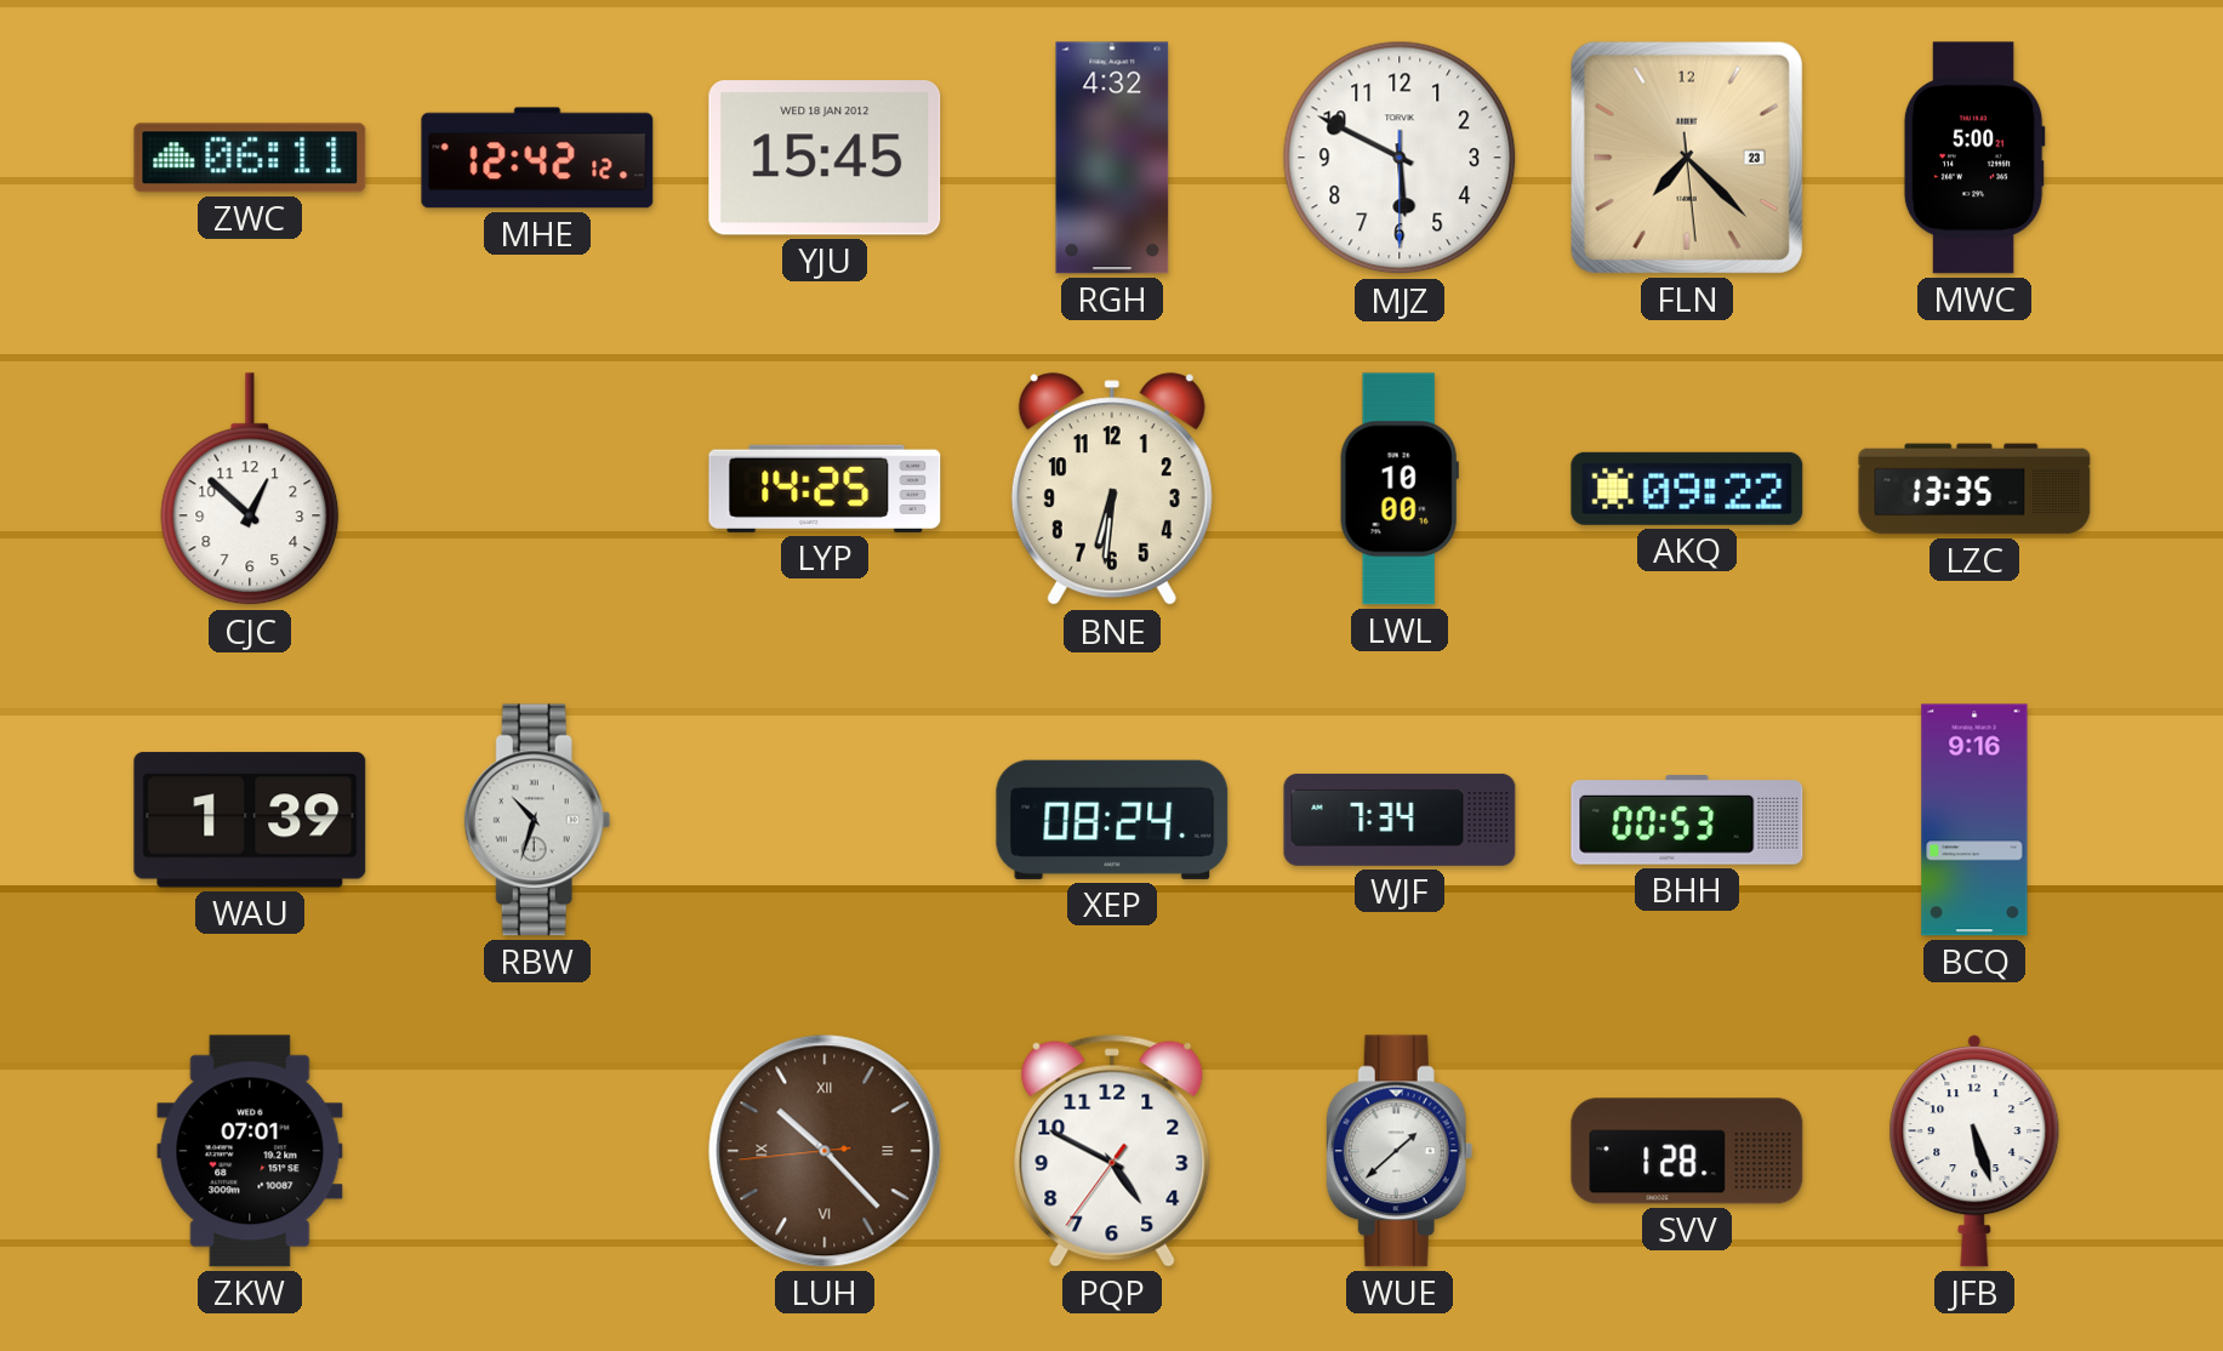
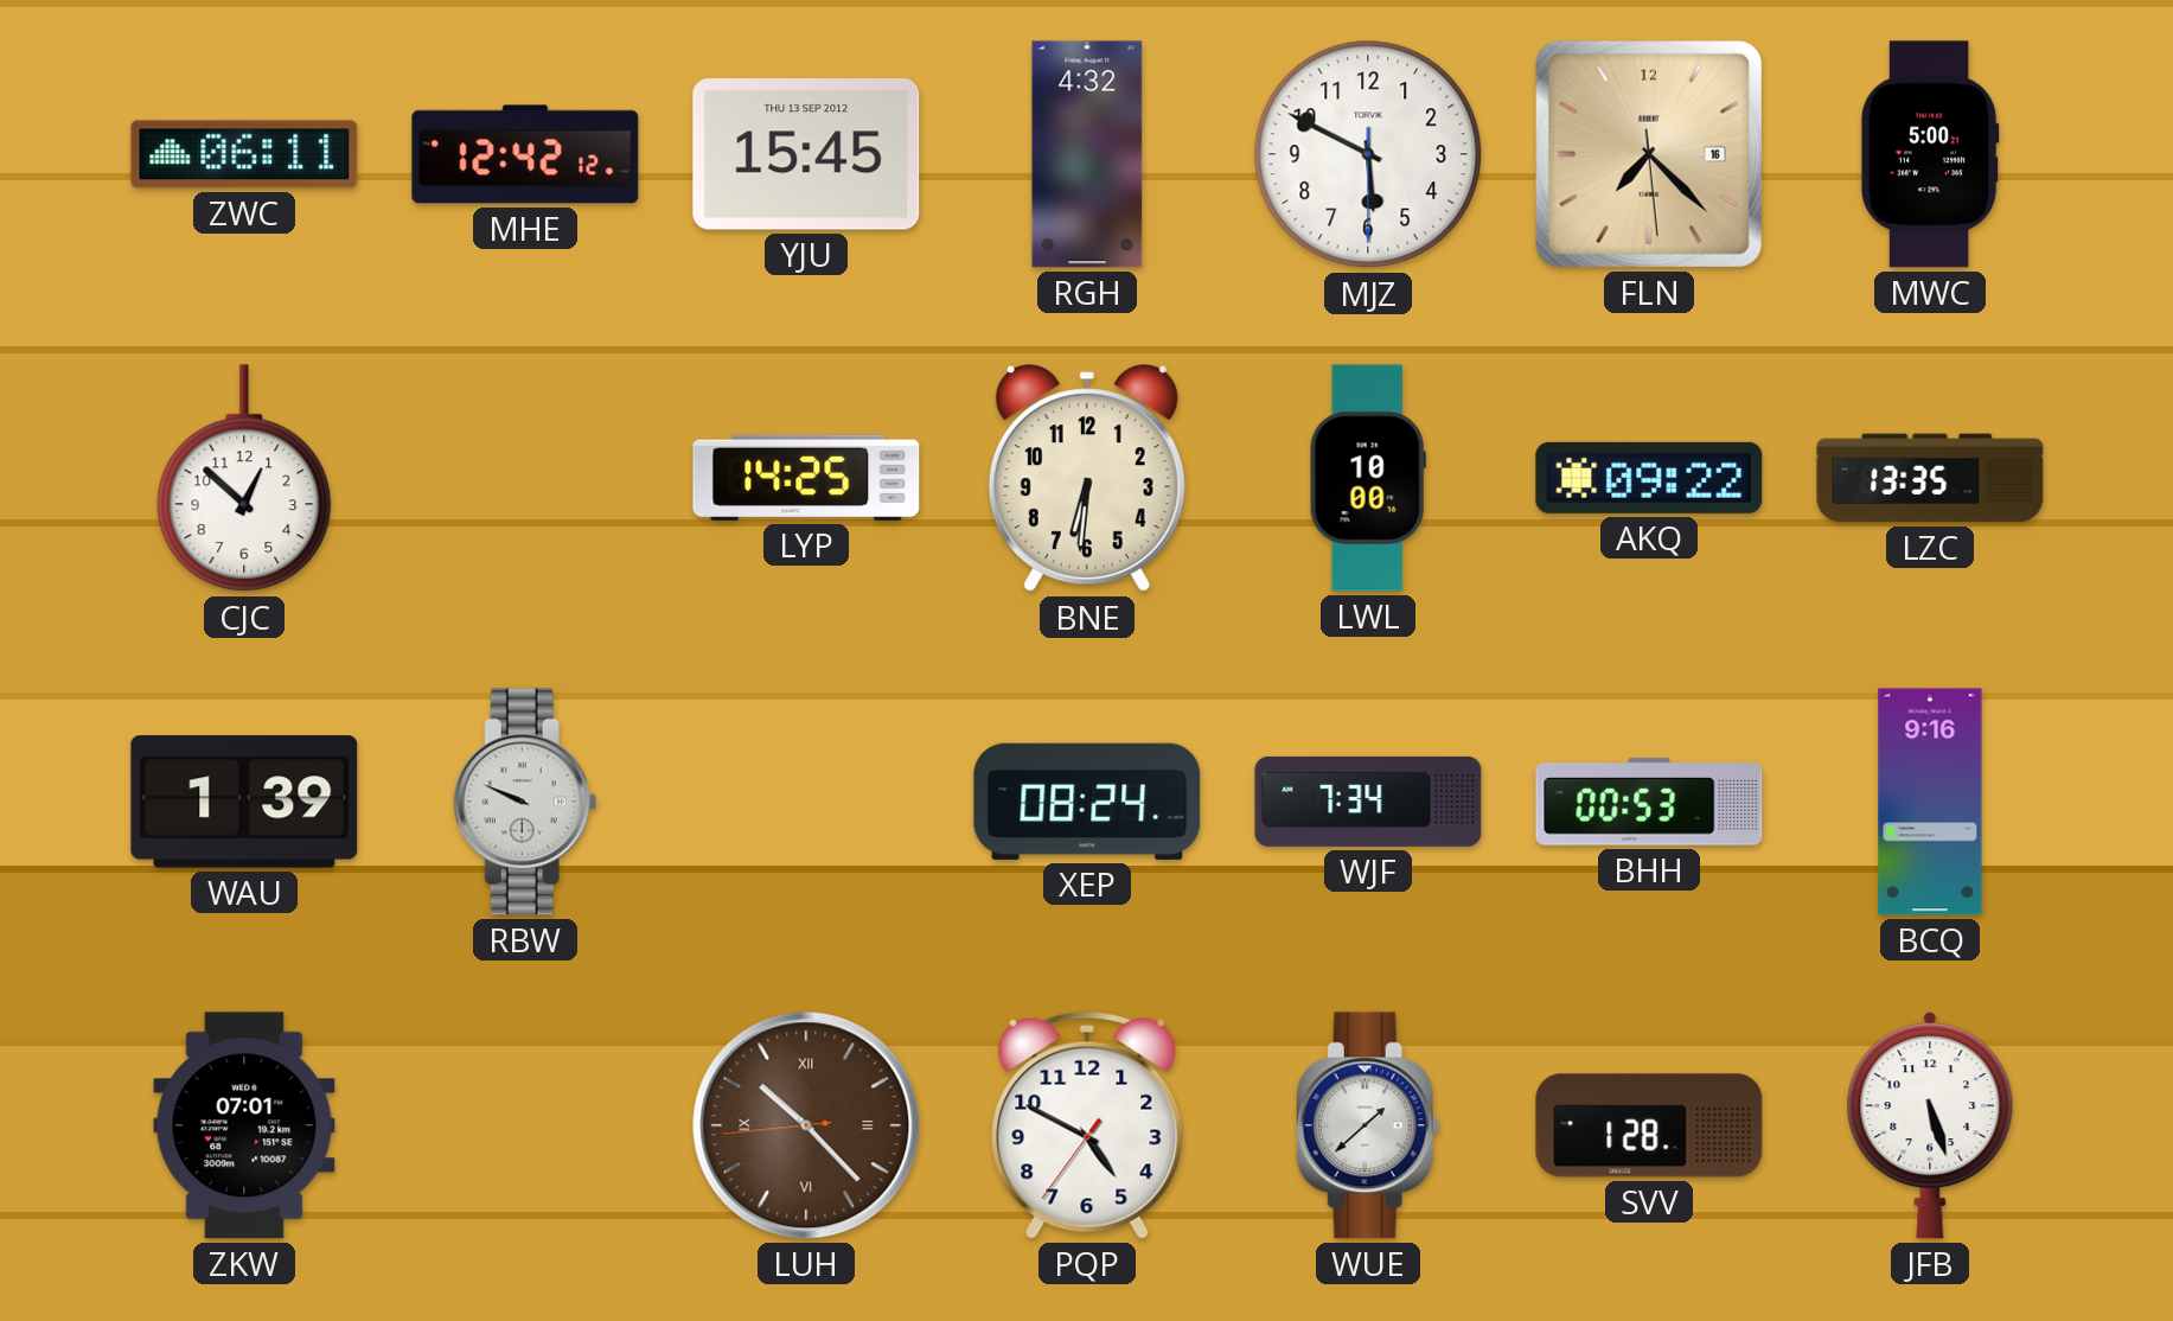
YJU date: WED 18 JAN 2012 -> THU 13 SEP 2012 (806, 154)
FLN date: 23 -> 16 (1649, 154)
RBW: 10:33 -> 9:49 (525, 802)
